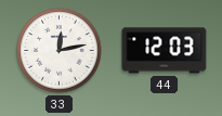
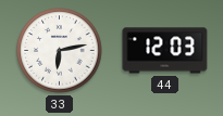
33: 12:13 -> 6:13 (60, 51)
